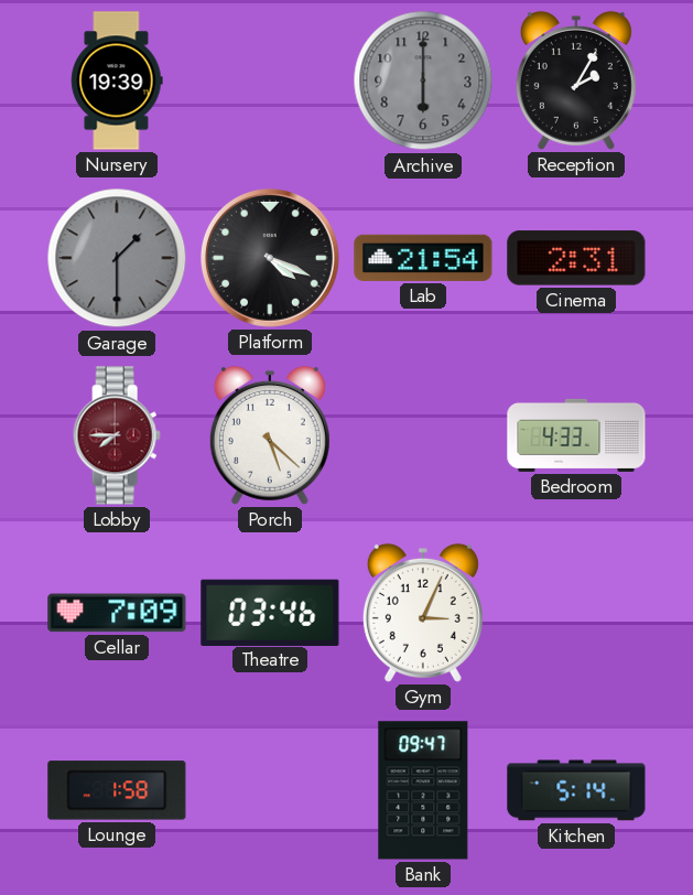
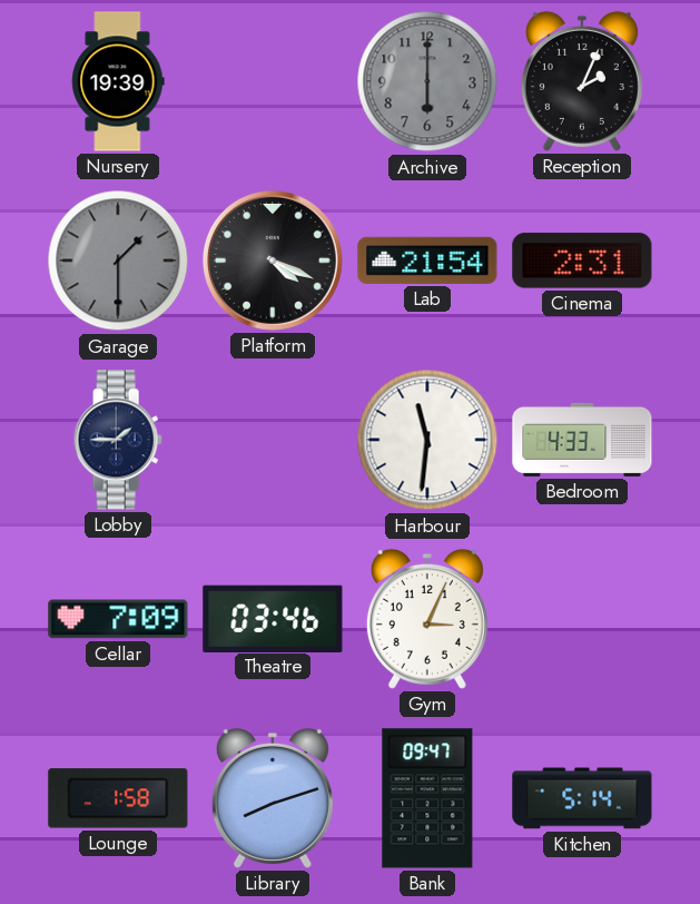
Reception: 2:05 -> 2:04 (582, 81)
Lobby: 7:45 -> 1:45 (118, 440)
Lobby dial: burgundy -> navy (118, 440)
Porch: 5:22 -> none (270, 435)
Harbour: none -> 11:31 (427, 440)
Library: none -> 8:12 (273, 798)
